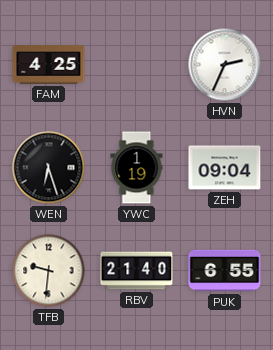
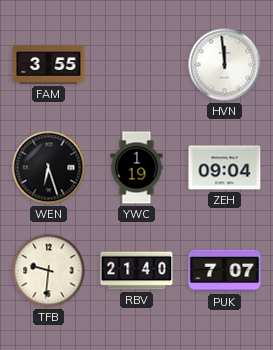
FAM: 4:25 -> 3:55 (49, 65)
HVN: 2:34 -> 11:59 (225, 65)
PUK: 6:55 -> 7:07 (225, 271)
